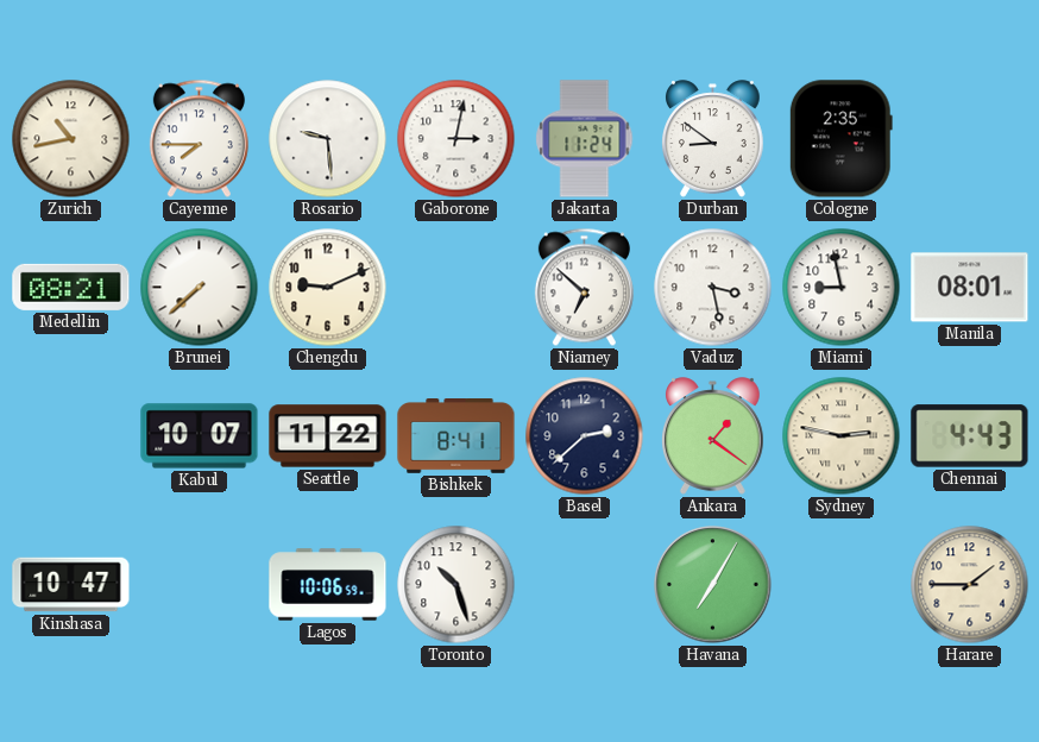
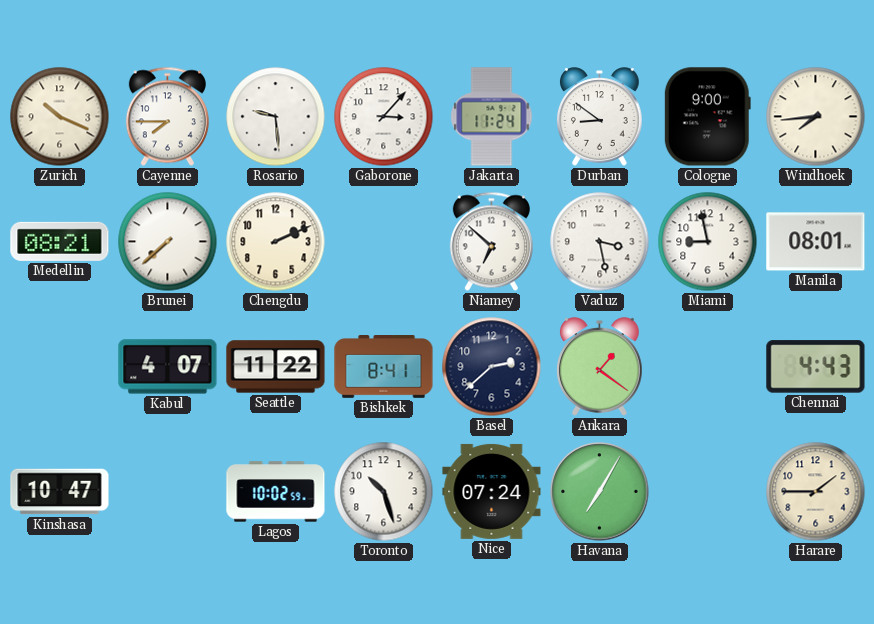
Zurich: 10:43 -> 10:19 (60, 117)
Gaborone: 3:02 -> 3:07 (384, 117)
Cologne: 2:35 -> 9:00 (707, 117)
Windhoek: none -> 7:44 (816, 117)
Chengdu: 9:11 -> 2:11 (276, 242)
Kabul: 10:07 -> 4:07 (168, 367)
Sydney: 2:47 -> none (842, 436)
Lagos: 10:06 -> 10:02 (276, 492)
Nice: none -> 07:24 (492, 491)
